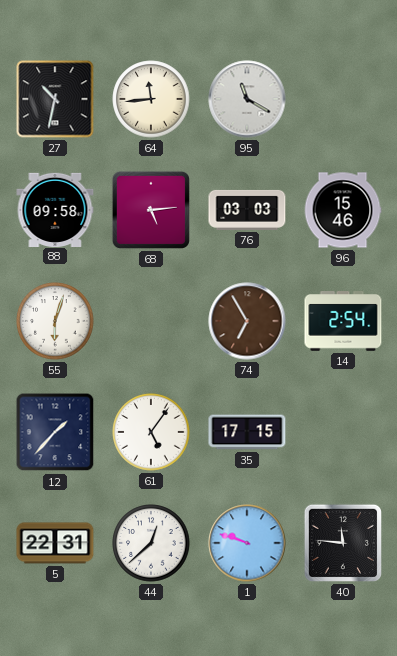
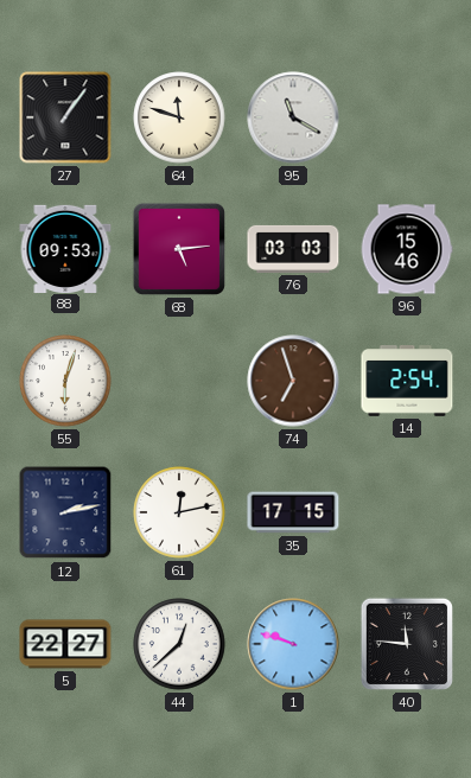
27: 10:32 -> 1:06 (65, 117)
64: 11:44 -> 11:48 (179, 117)
88: 09:58 -> 09:53 (65, 248)
74: 6:55 -> 6:57 (293, 381)
12: 1:37 -> 2:13 (65, 512)
61: 5:06 -> 12:13 (179, 512)
5: 22:31 -> 22:27 (65, 644)
